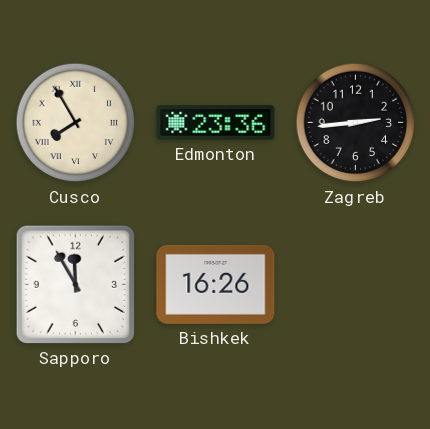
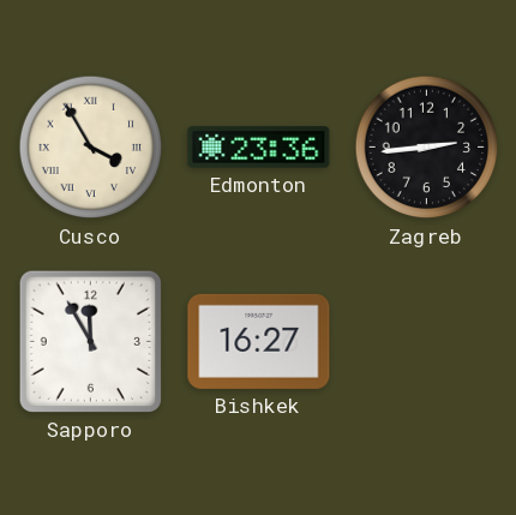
Cusco: 7:55 -> 3:55 (91, 148)
Bishkek: 16:26 -> 16:27 (259, 341)
